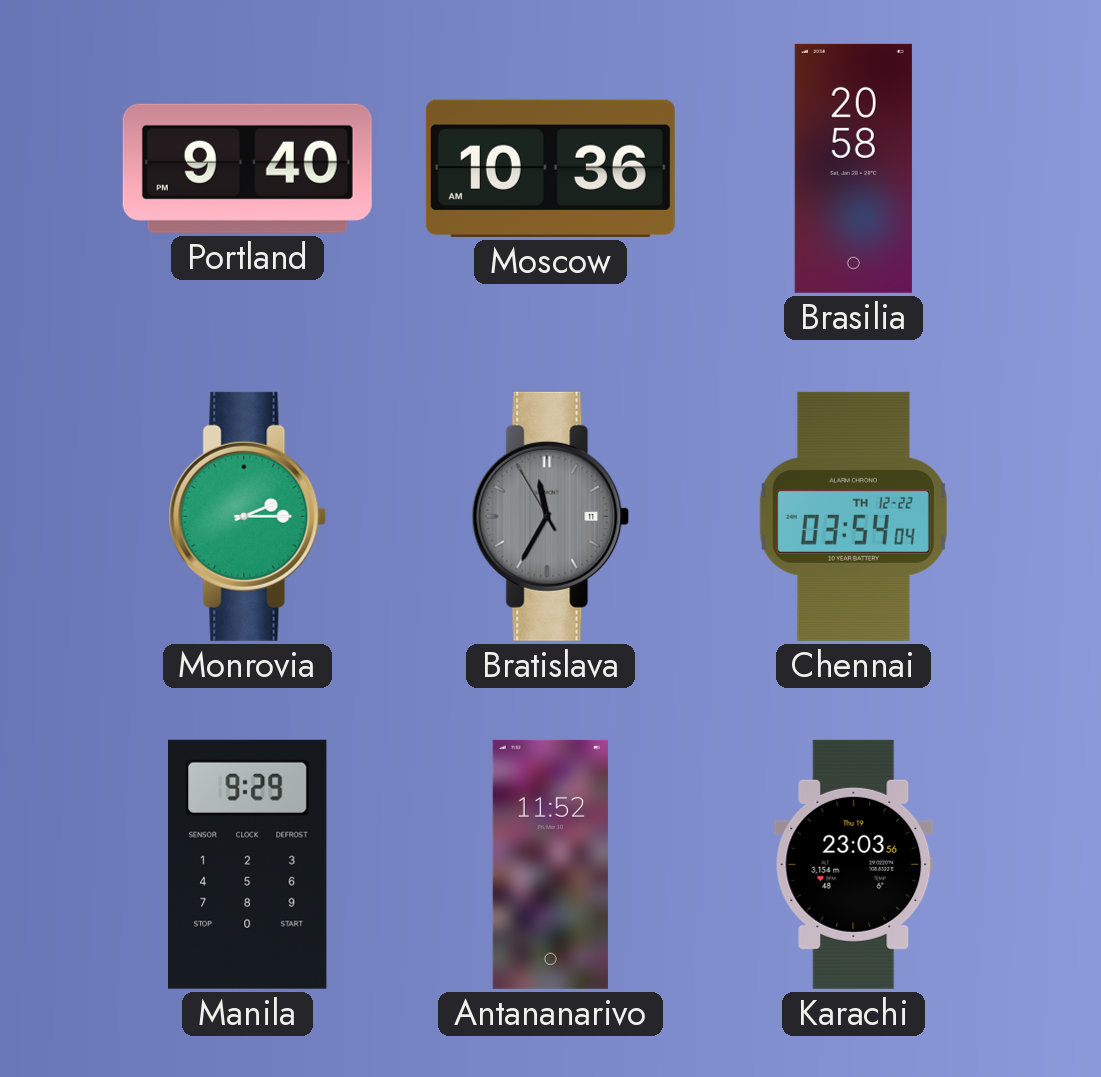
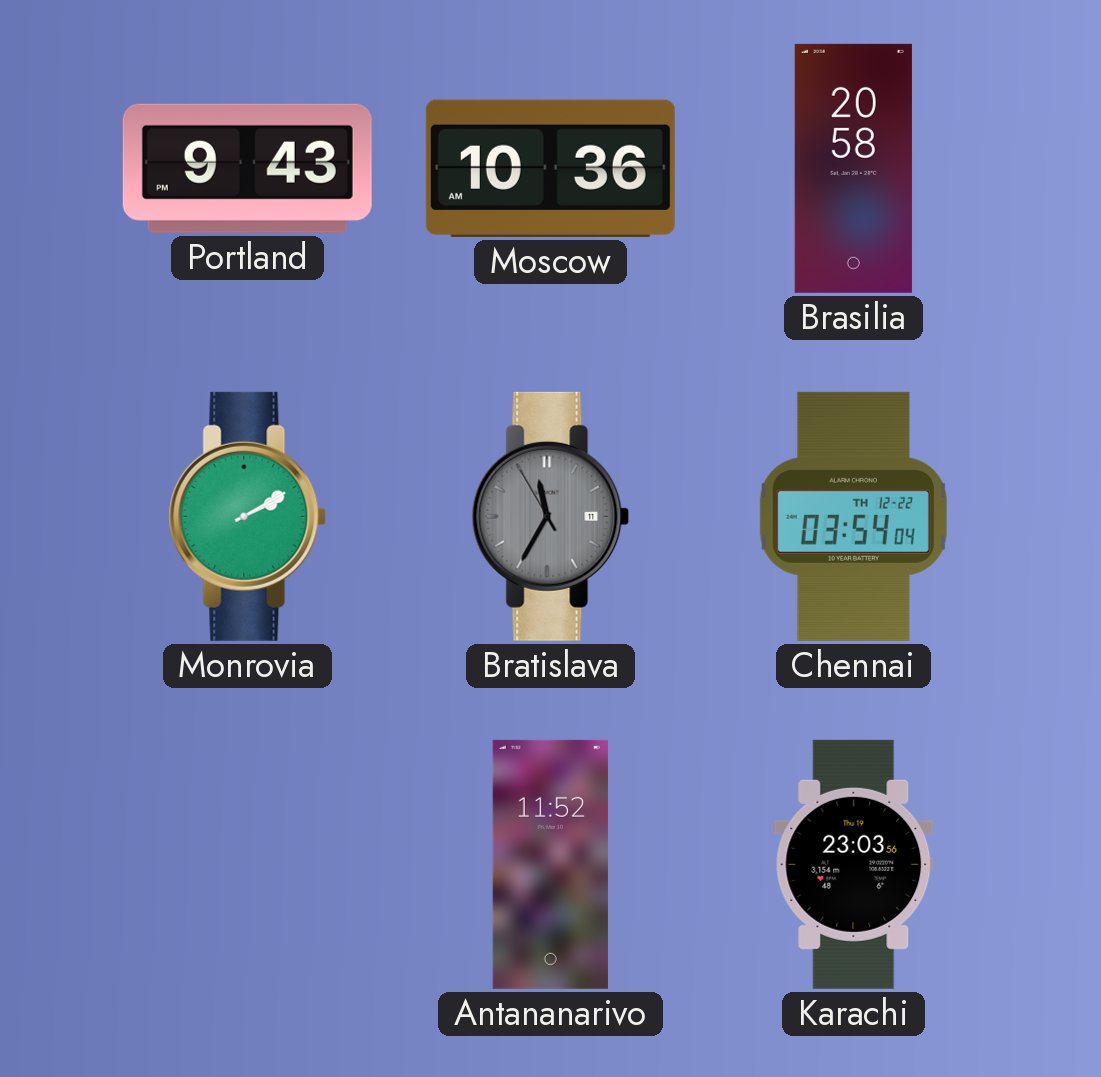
Portland: 9:40 -> 9:43 (247, 168)
Monrovia: 2:15 -> 2:10 (248, 516)
Manila: 9:29 -> none (248, 864)
